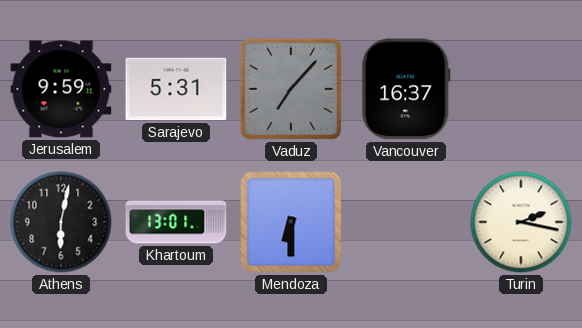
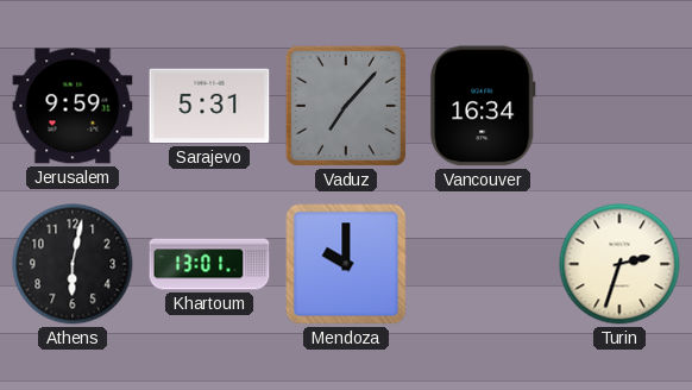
Vancouver: 16:37 -> 16:34 (483, 106)
Mendoza: 6:30 -> 10:00 (346, 264)
Turin: 2:17 -> 2:33 (619, 264)
